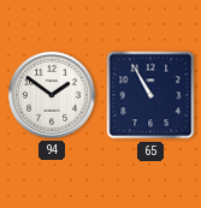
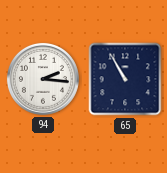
94: 1:51 -> 2:16 (43, 79)
